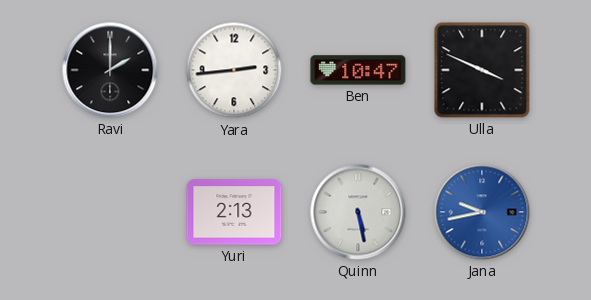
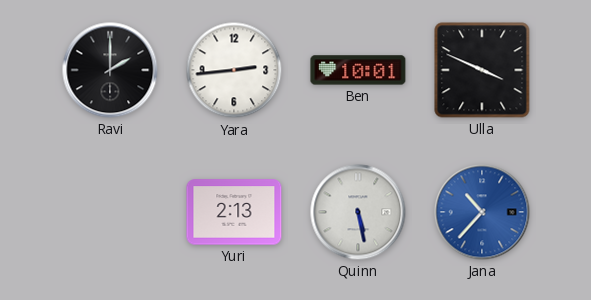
Ben: 10:47 -> 10:01 (358, 70)
Jana: 9:43 -> 10:37 (482, 212)
